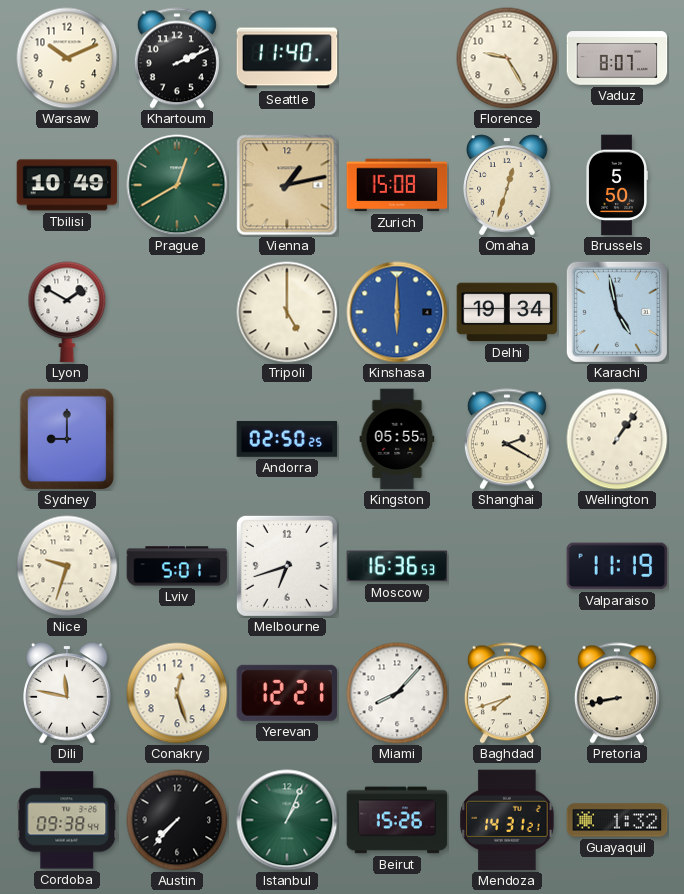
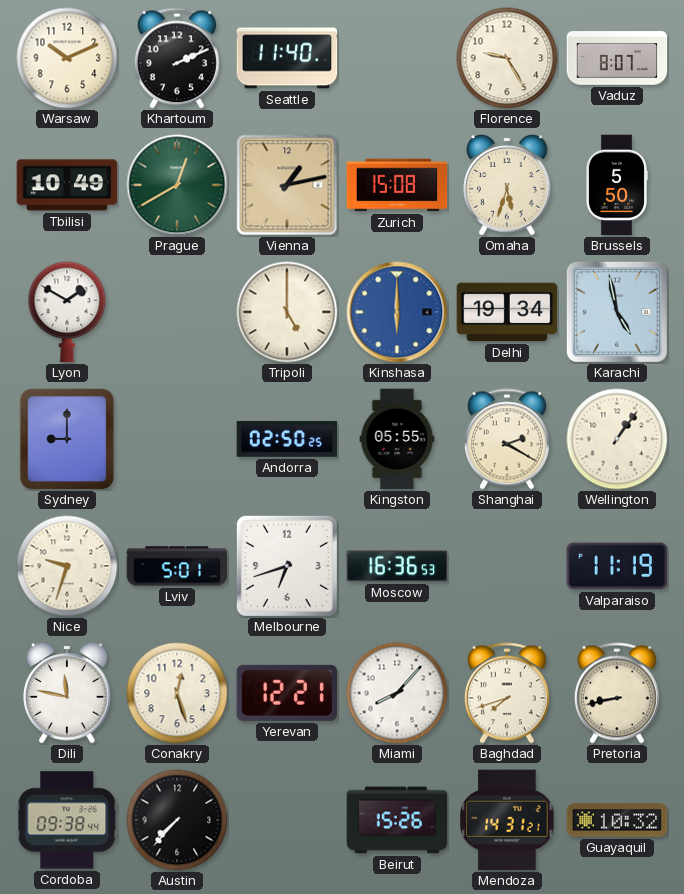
Omaha: 12:33 -> 5:33 (507, 185)
Istanbul: 1:04 -> none (287, 820)
Guayaquil: 1:32 -> 10:32 (617, 820)
